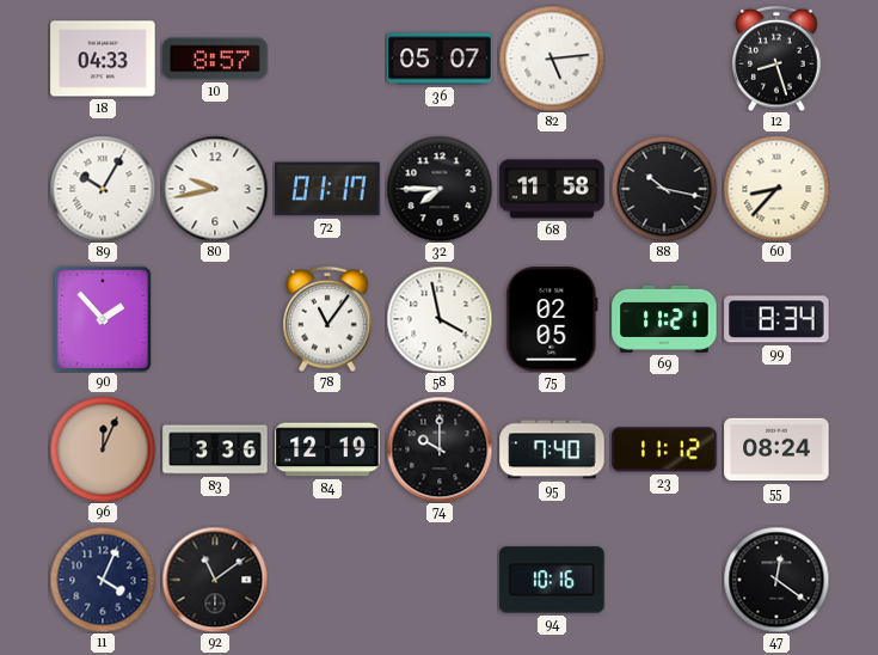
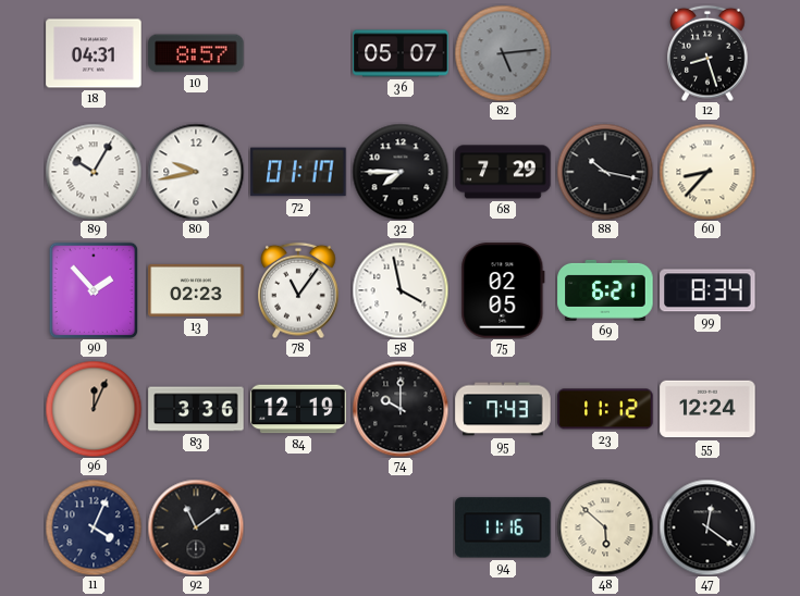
18: 04:33 -> 04:31 (94, 53)
82 dial: white -> grey (503, 53)
68: 11:58 -> 7:29 (503, 172)
13: none -> 02:23 (196, 290)
69: 11:21 -> 6:21 (605, 290)
95: 7:40 -> 7:43 (503, 409)
55: 08:24 -> 12:24 (707, 409)
94: 10:16 -> 11:16 (503, 527)
48: none -> 5:52 (605, 527)
